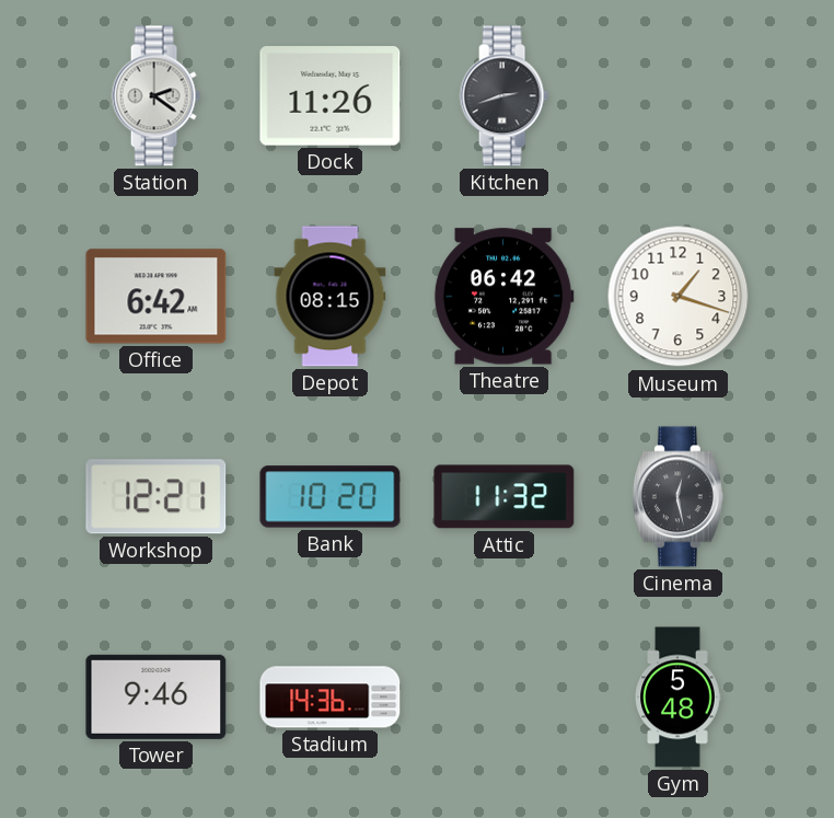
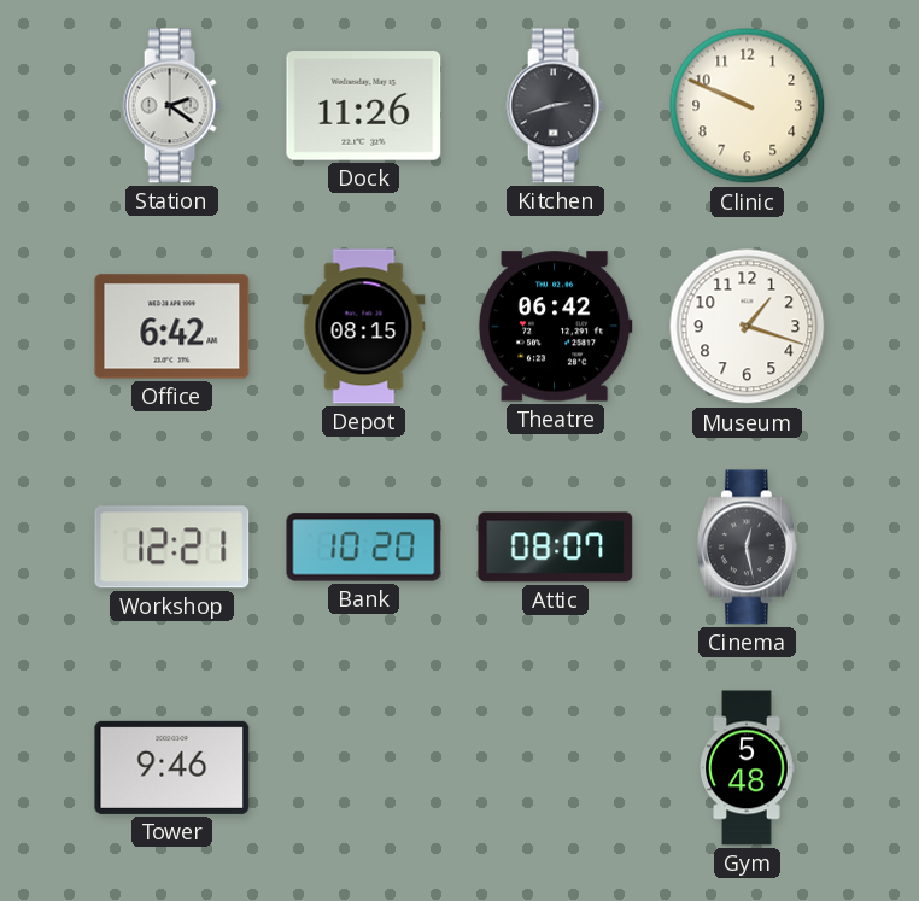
Clinic: none -> 9:49 (748, 106)
Attic: 11:32 -> 08:07 (556, 548)
Stadium: 14:36 -> none (331, 698)
